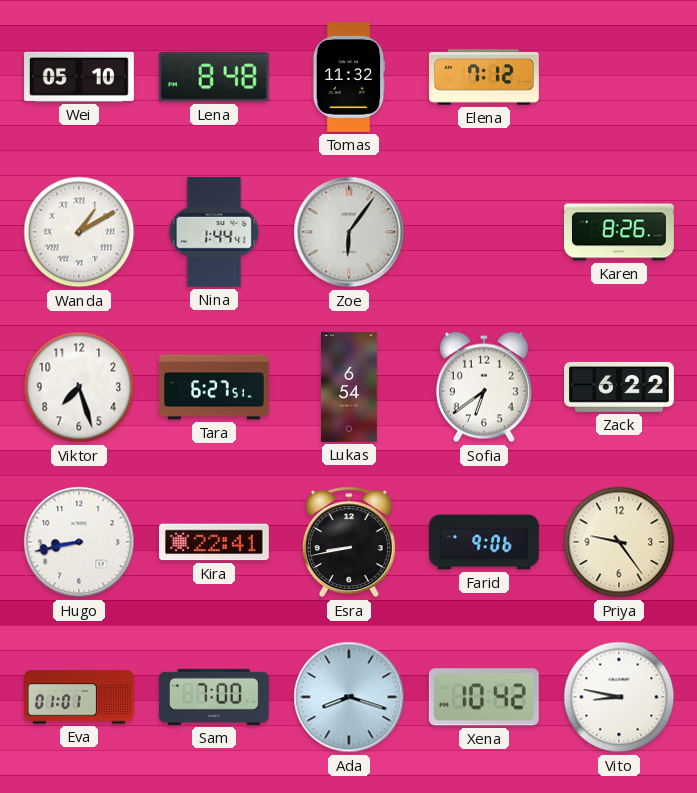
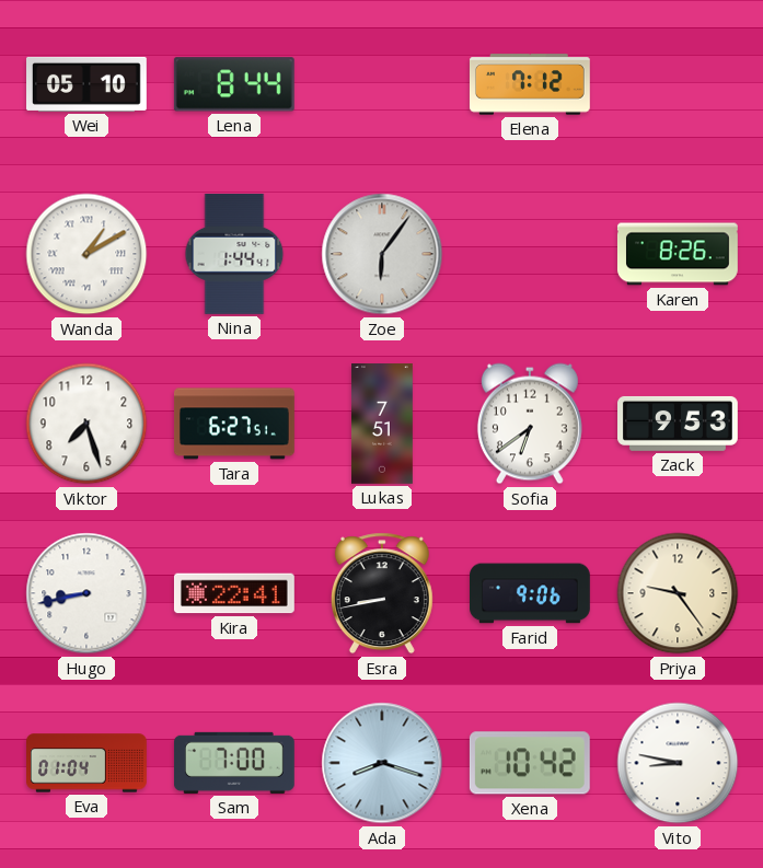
Lena: 8:48 -> 8:44 (234, 84)
Tomas: 11:32 -> none (349, 77)
Lukas: 6:54 -> 7:51 (383, 425)
Zack: 6:22 -> 9:53 (679, 424)
Eva: 01:01 -> 01:04 (88, 763)
